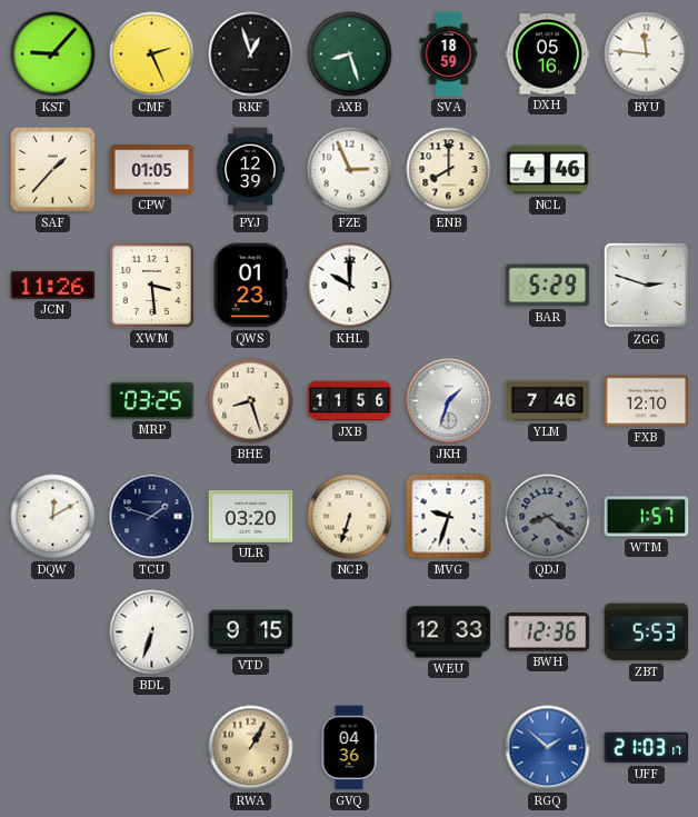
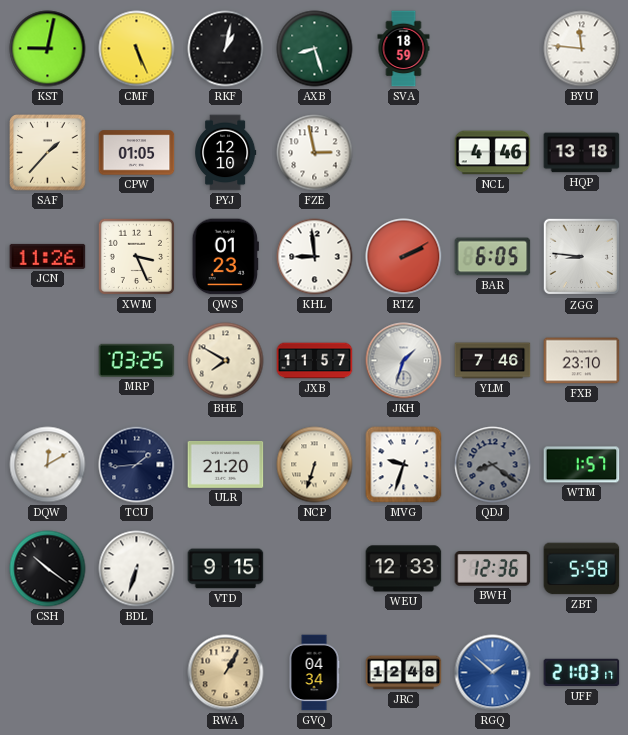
KST: 9:07 -> 9:02 (48, 49)
CMF: 2:26 -> 5:26 (137, 49)
RKF: 12:57 -> 1:02 (226, 49)
DXH: 05:16 -> none (548, 54)
PYJ: 12:39 -> 12:10 (226, 153)
FZE: 2:56 -> 2:58 (315, 153)
ENB: 8:00 -> none (449, 170)
HQP: none -> 13:18 (582, 153)
XWM: 3:29 -> 3:26 (136, 256)
KHL: 10:00 -> 8:59 (315, 257)
RTZ: none -> 2:10 (404, 257)
BAR: 5:29 -> 6:05 (493, 257)
ZGG: 2:48 -> 8:46 (582, 257)
BHE: 8:27 -> 7:50 (226, 361)
JXB: 11:56 -> 11:57 (315, 361)
FXB: 12:10 -> 23:10 (582, 361)
TCU: 1:48 -> 1:44 (137, 465)
ULR: 03:20 -> 21:20 (226, 464)
CSH: none -> 10:21 (48, 569)
ZBT: 5:53 -> 5:58 (582, 569)
GVQ: 04:36 -> 04:34 (314, 673)
JRC: none -> 12:48 (404, 673)
